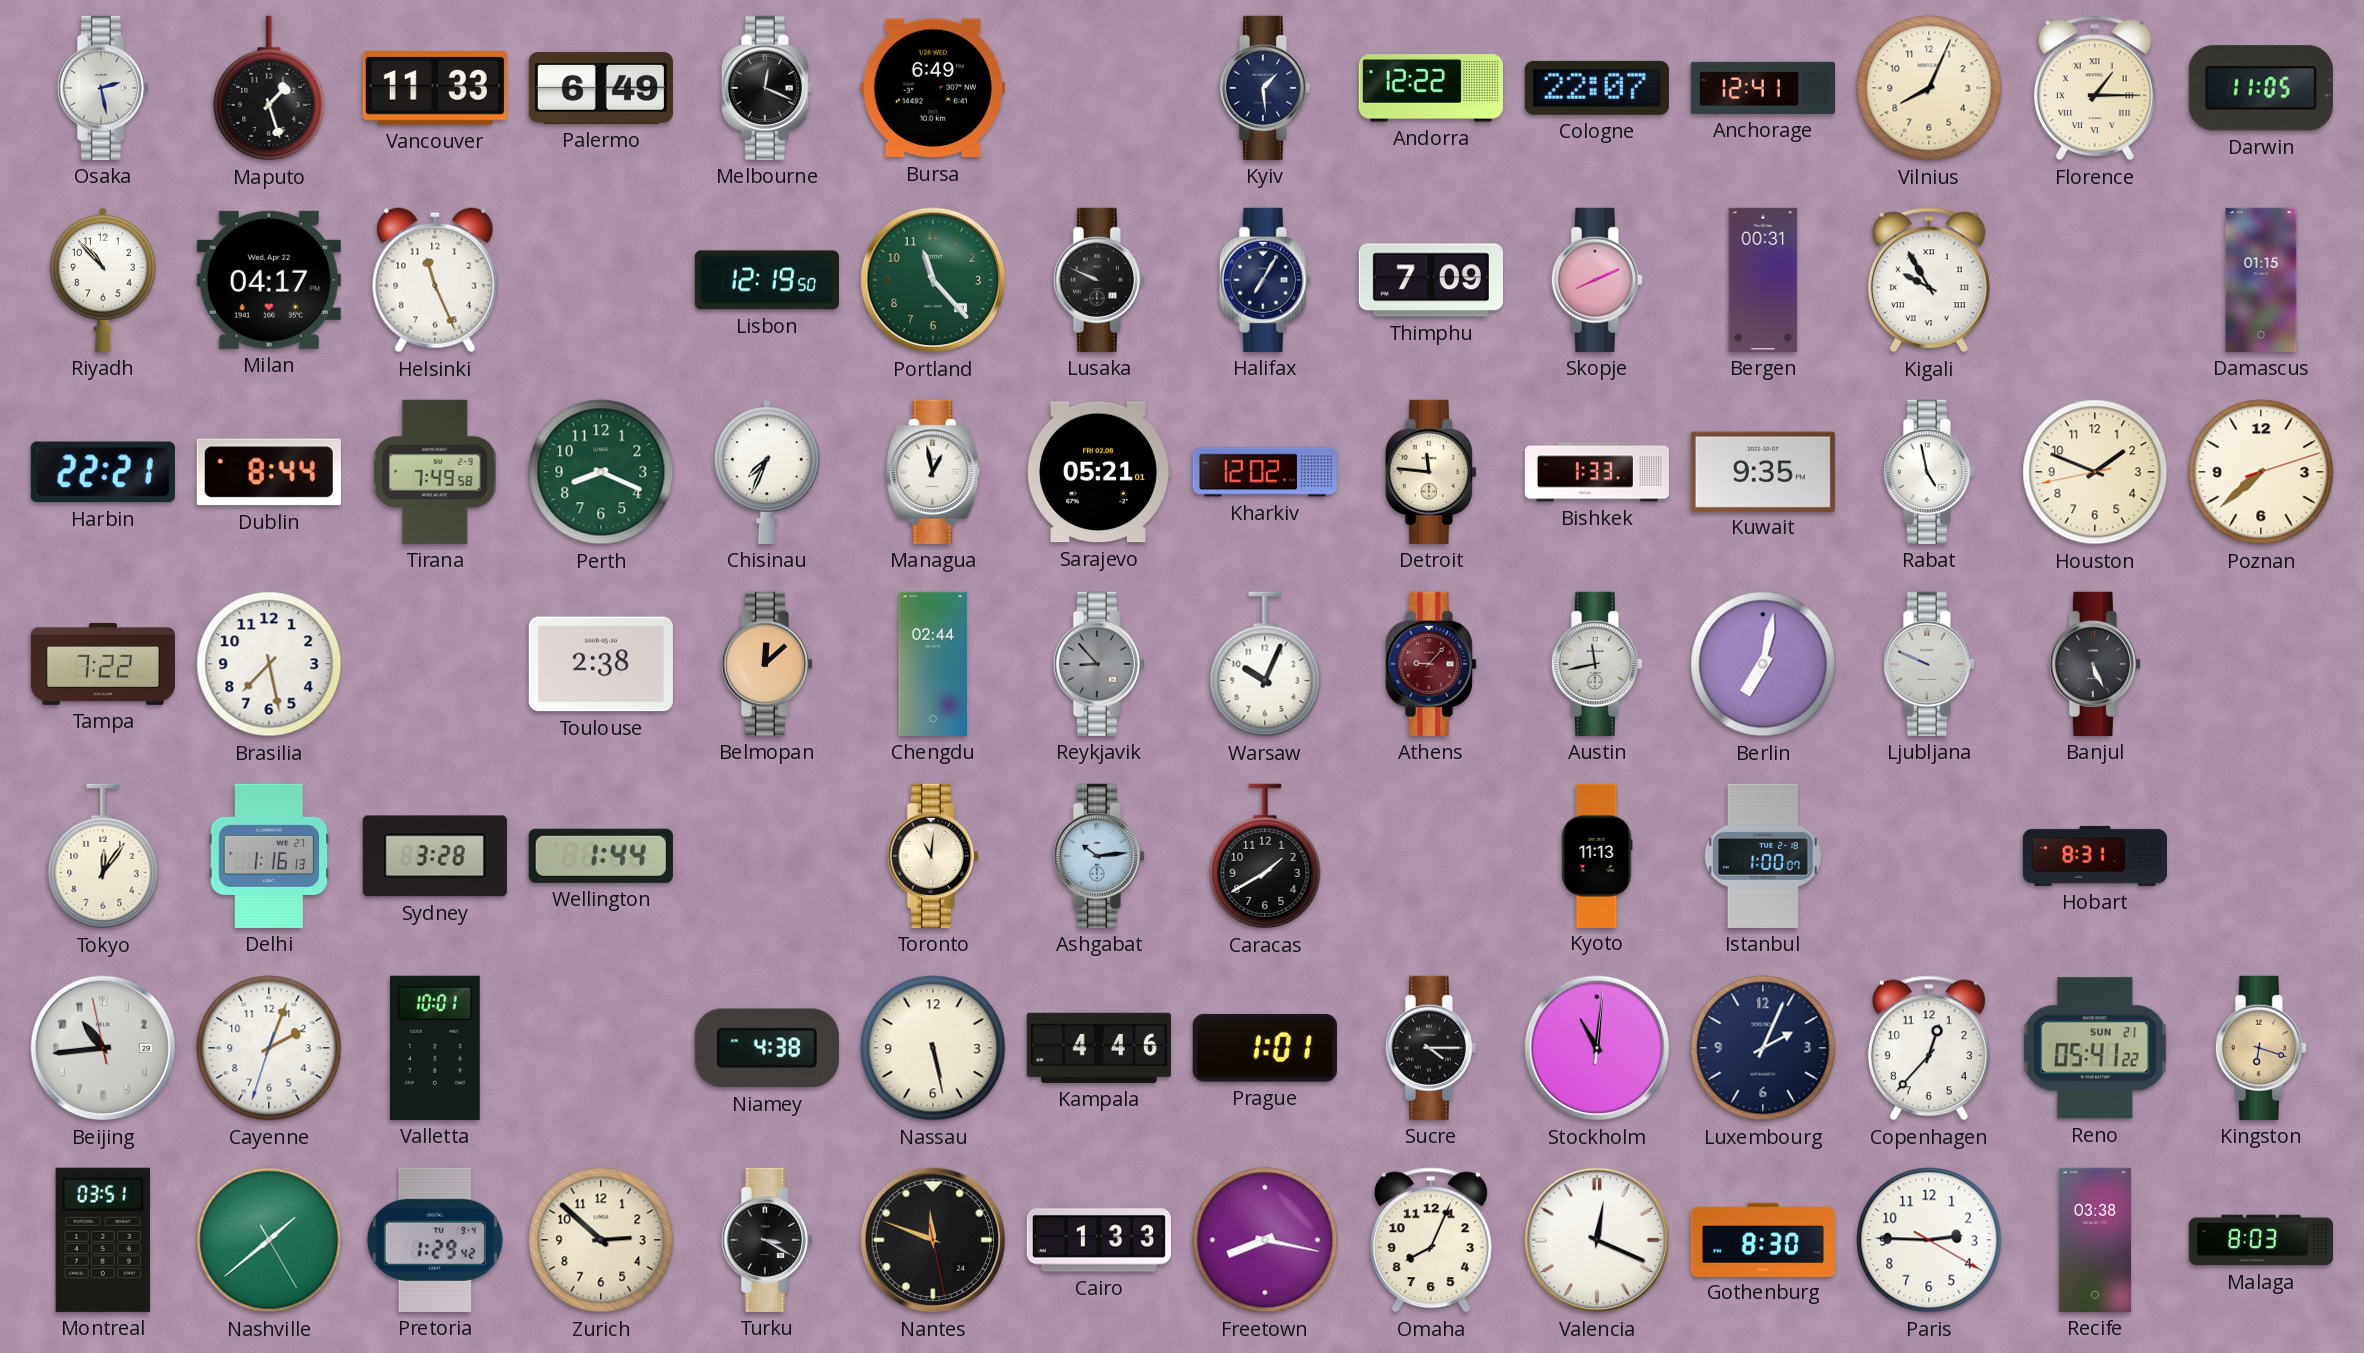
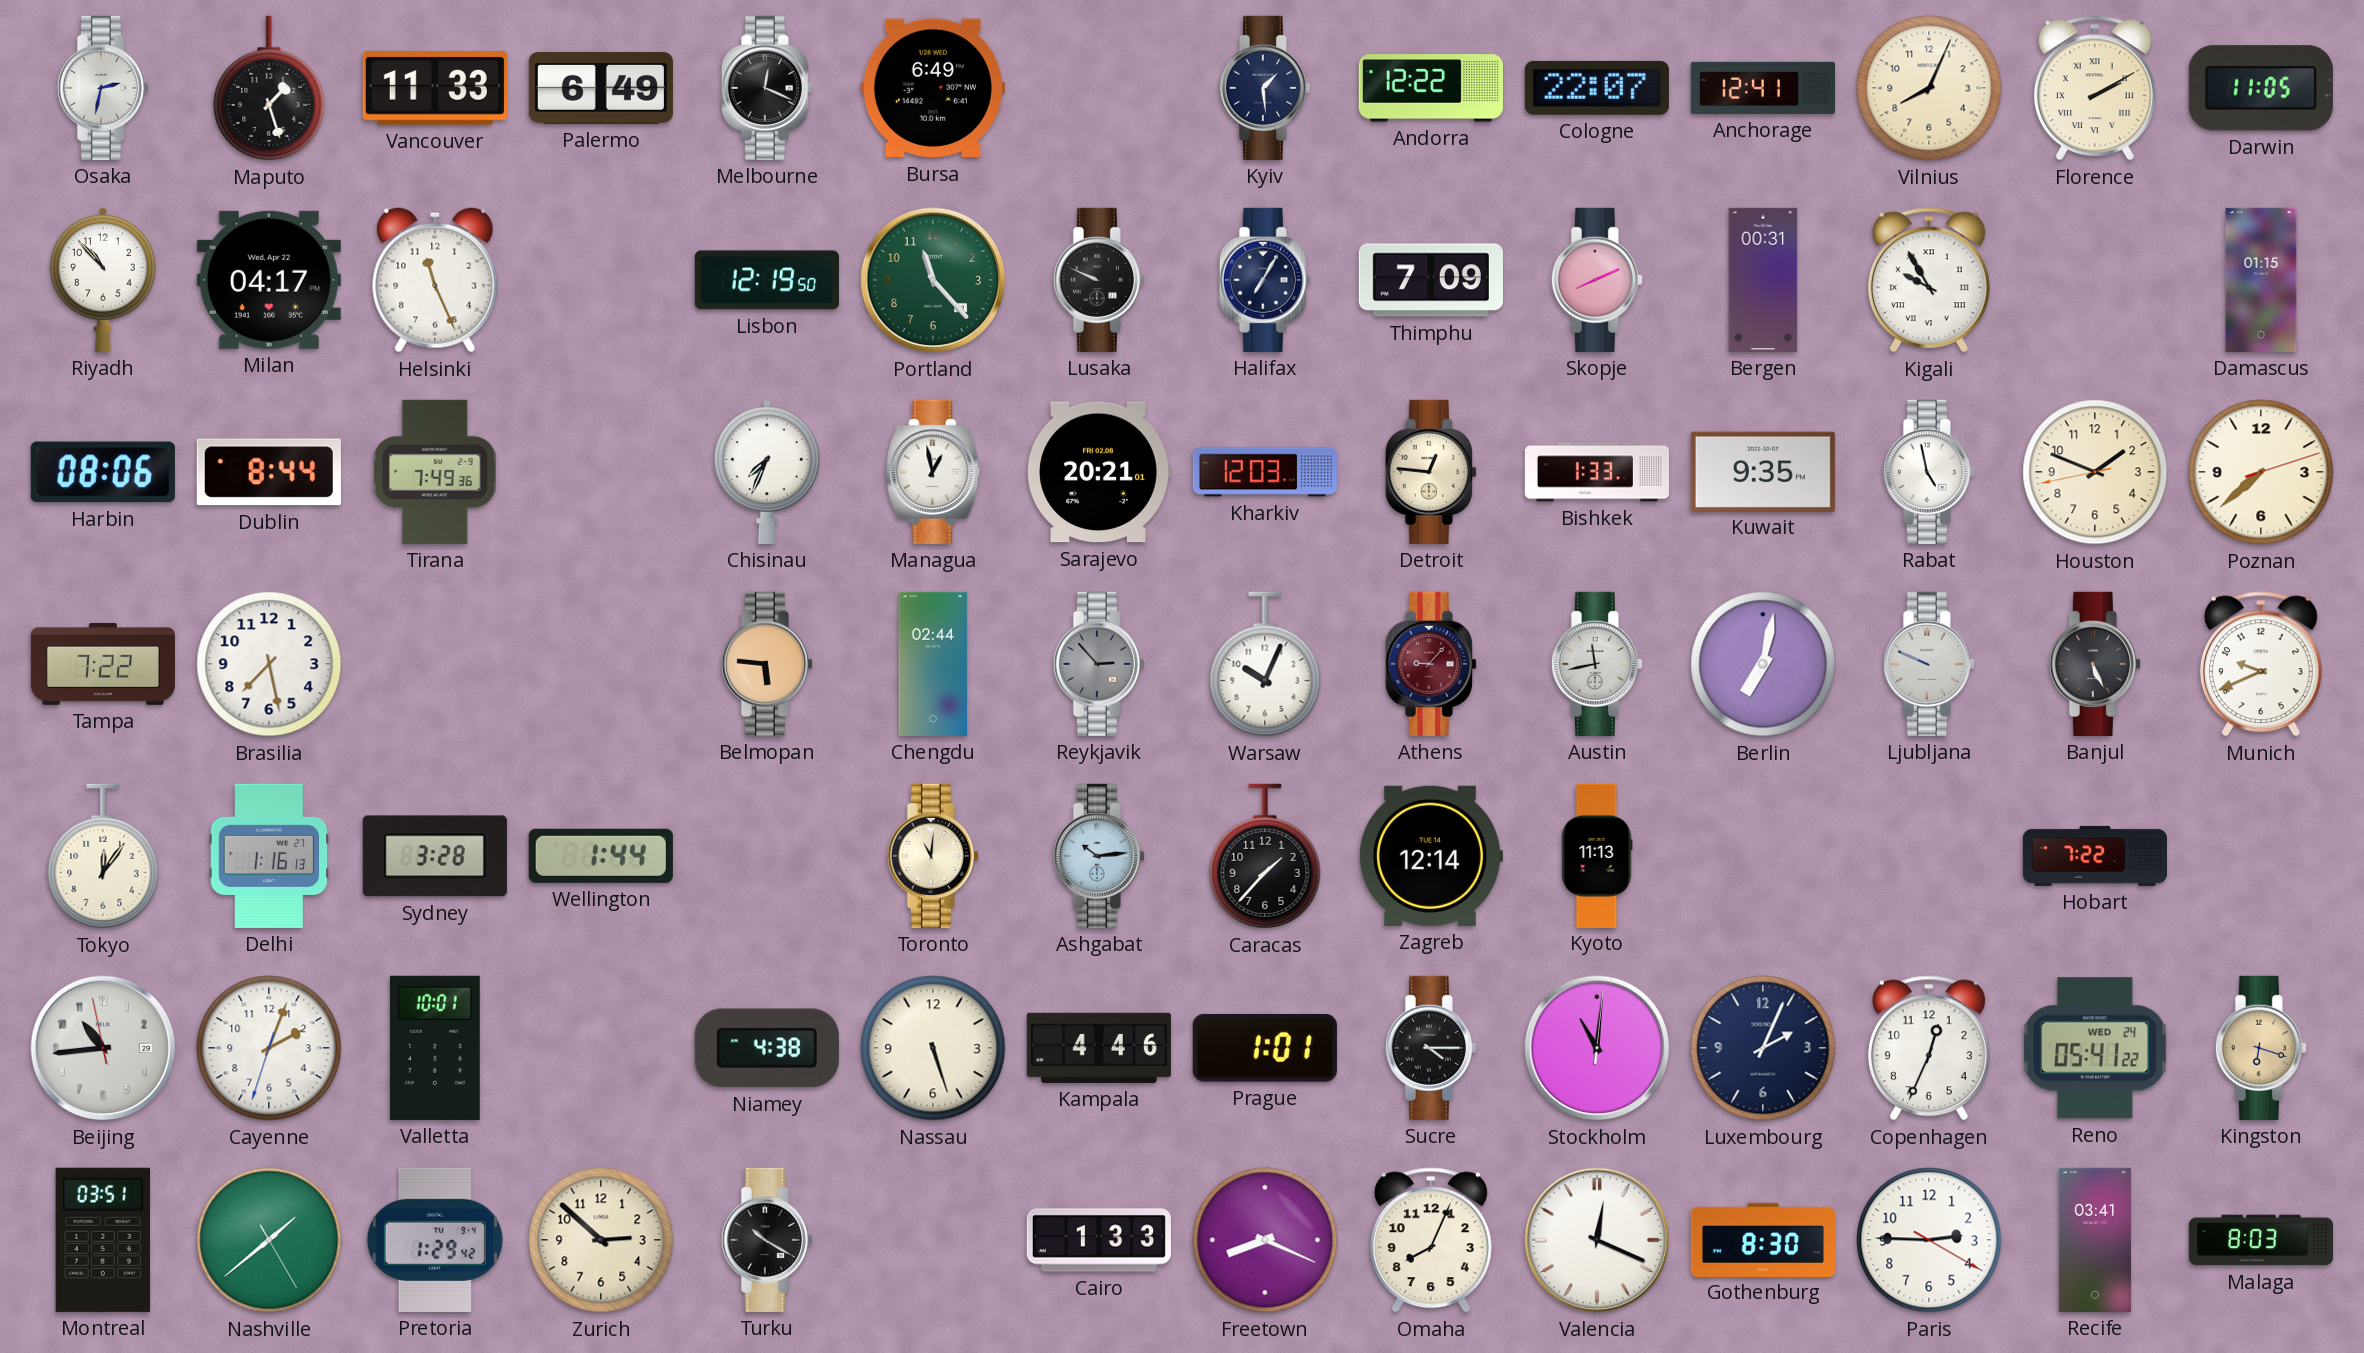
Osaka: 2:28 -> 2:32 (103, 88)
Florence: 1:15 -> 2:10 (2095, 88)
Harbin: 22:21 -> 08:06 (103, 472)
Tirana: 7:49:58 -> 7:49:36 (435, 472)
Perth: 8:19 -> none (601, 472)
Sarajevo: 05:21 -> 20:21 (1099, 472)
Kharkiv: 12:02 -> 12:03 (1265, 472)
Detroit: 11:46 -> 12:46 (1431, 472)
Toulouse: 2:38 -> none (601, 664)
Belmopan: 12:08 -> 5:46 (767, 664)
Reykjavik: 8:53 -> 2:53 (1099, 664)
Munich: none -> 9:41 (2261, 664)
Caracas: 1:40 -> 1:37 (1265, 856)
Zagreb: none -> 12:14 (1430, 856)
Istanbul: 1:00 -> none (1763, 856)
Hobart: 8:31 -> 7:22 (2095, 856)
Nassau: 5:28 -> 5:27 (933, 1048)
Copenhagen: 12:37 -> 12:34 (1929, 1048)
Reno date: SUN 21 -> WED 24 (2095, 1048)
Turku: 3:20 -> 10:20 (767, 1240)
Nantes: 11:48 -> none (933, 1240)
Freetown: 8:17 -> 8:19 (1265, 1240)
Recife: 03:38 -> 03:41 (2095, 1240)
